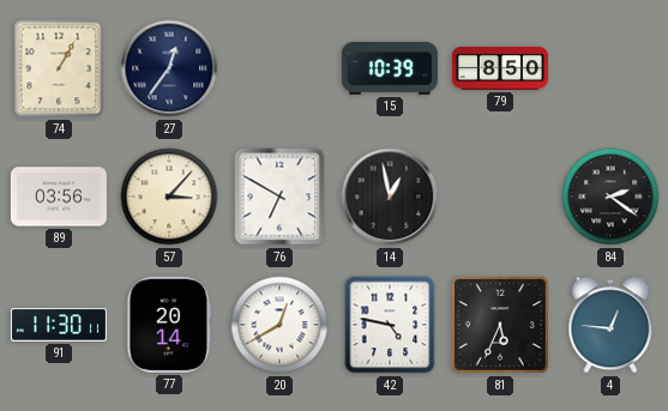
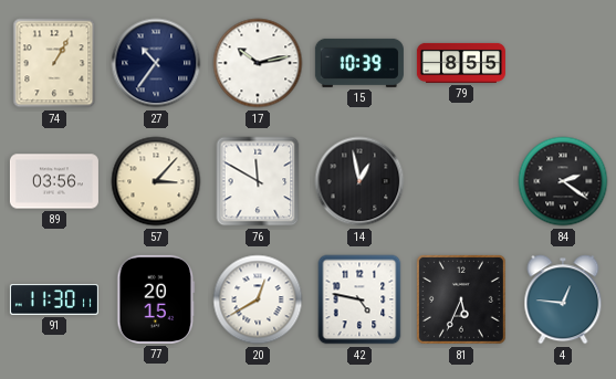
27: 12:36 -> 10:36 (156, 63)
17: none -> 10:13 (258, 63)
79: 8:50 -> 8:55 (461, 63)
76: 6:50 -> 11:50 (258, 181)
77: 20:14 -> 20:15 (156, 299)
